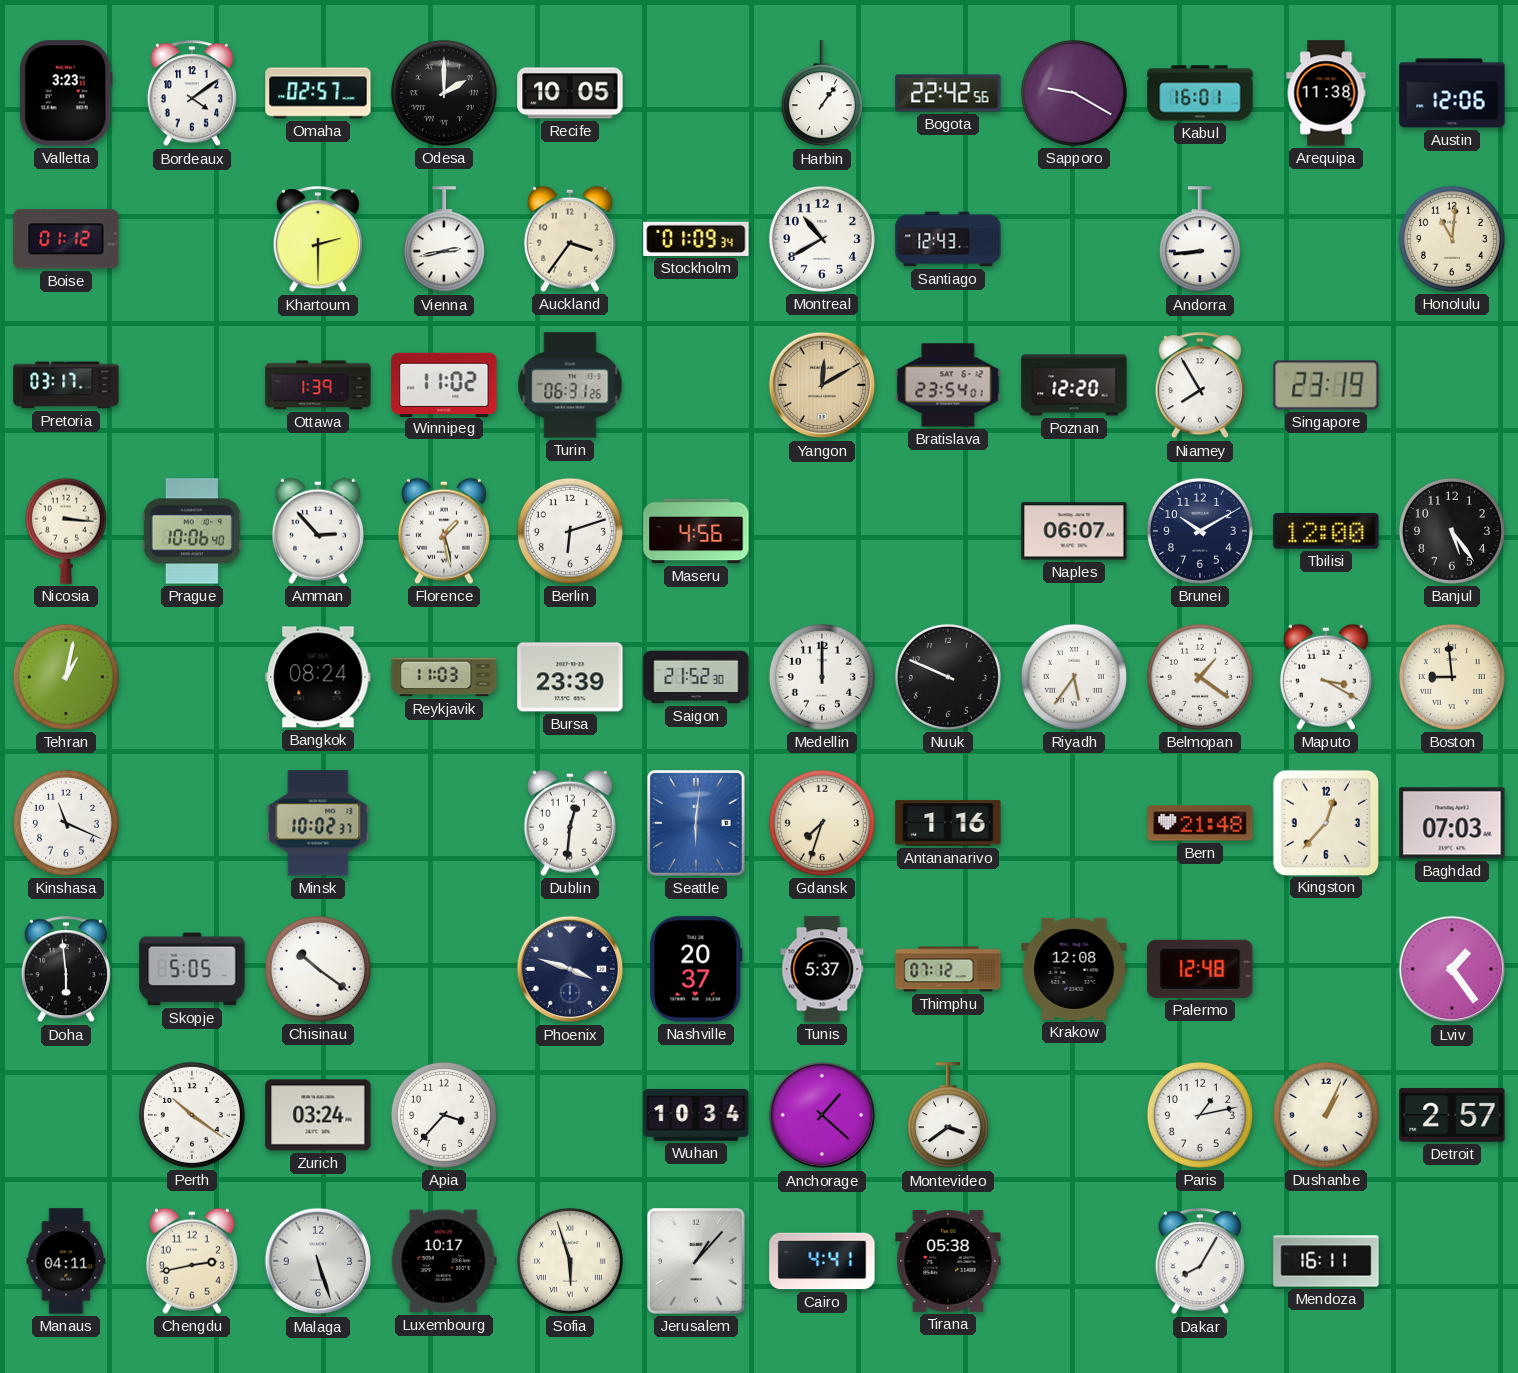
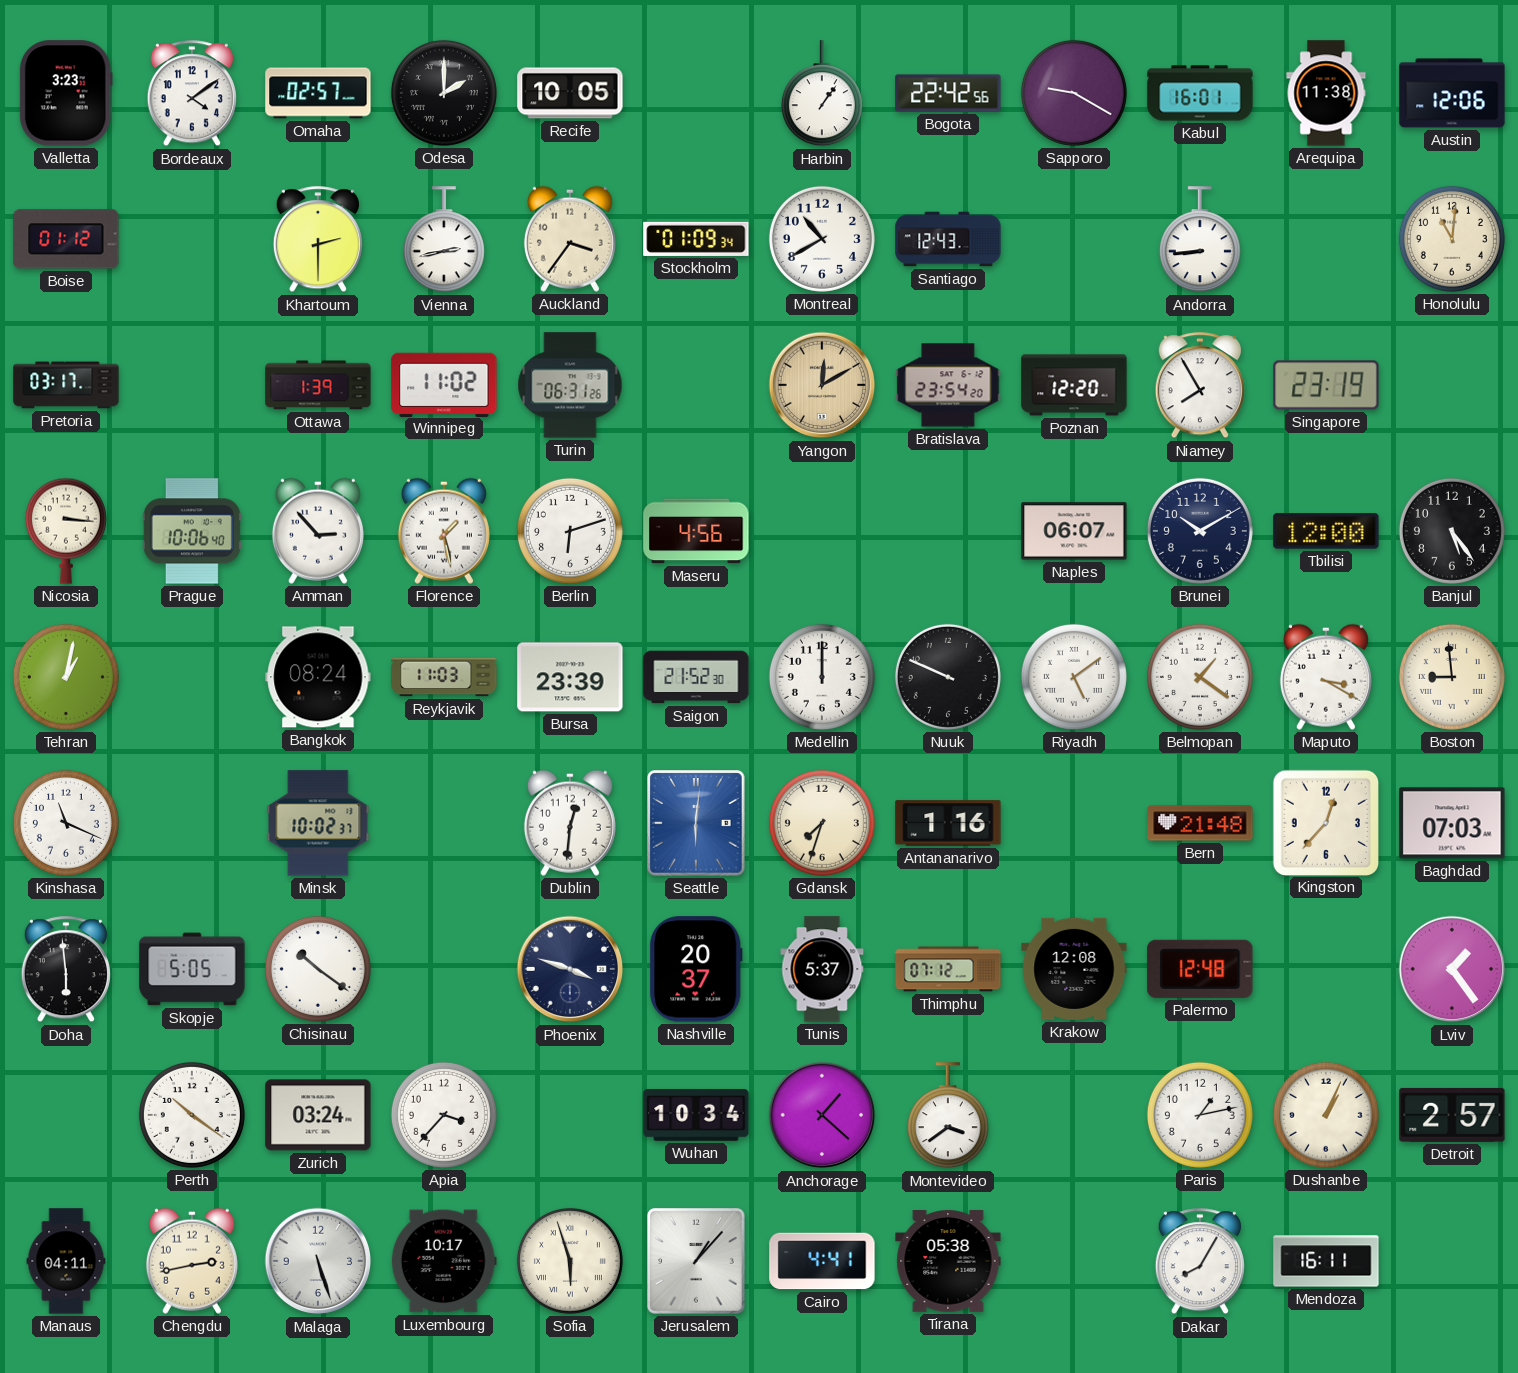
Bratislava: 23:54:01 -> 23:54:20 (948, 385)
Riyadh: 5:36 -> 5:09 (1074, 677)
